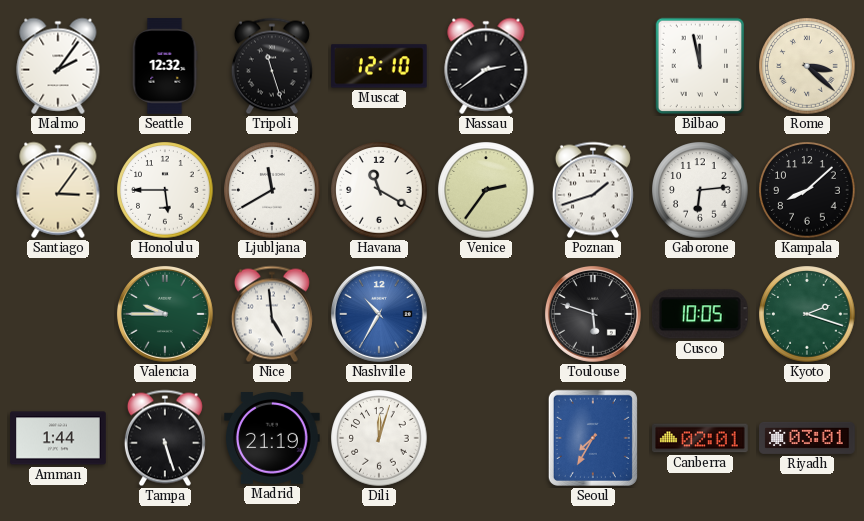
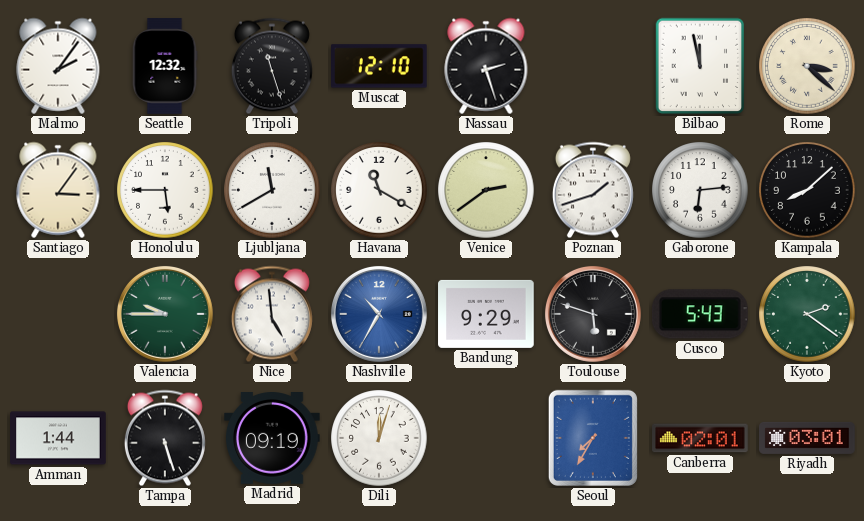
Nassau: 2:39 -> 2:27 (486, 66)
Venice: 2:36 -> 2:39 (486, 190)
Bandung: none -> 9:29 (486, 314)
Cusco: 10:05 -> 5:43 (700, 314)
Kyoto: 2:18 -> 2:21 (807, 314)
Madrid: 21:19 -> 09:19 (273, 439)
